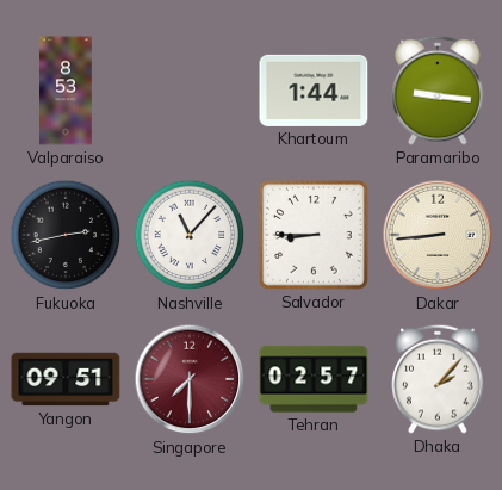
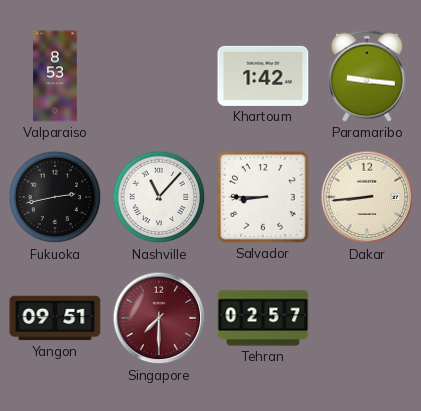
Khartoum: 1:44 -> 1:42 (263, 76)
Dhaka: 2:07 -> none (438, 379)
